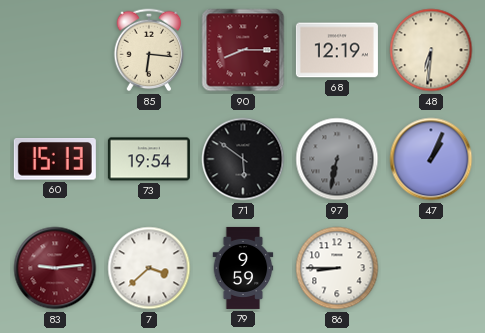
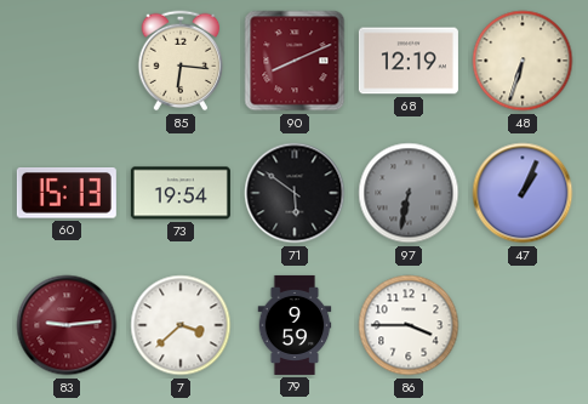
90: 8:15 -> 8:11 (295, 61)
48: 6:31 -> 6:33 (523, 61)
86: 8:45 -> 3:45 (409, 325)
